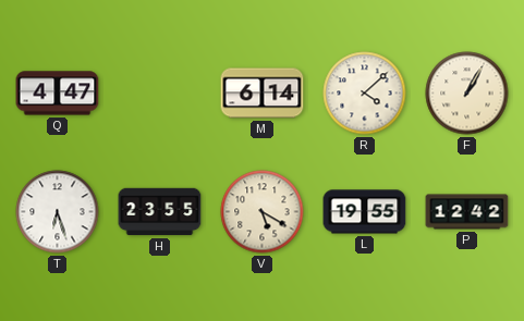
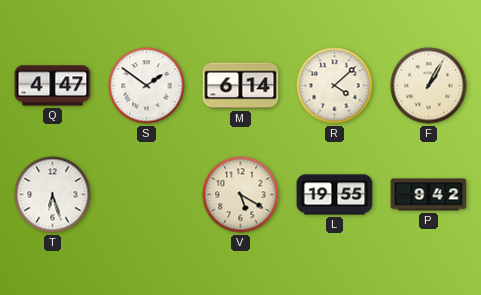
S: none -> 1:51 (147, 86)
H: 23:55 -> none (160, 212)
P: 12:42 -> 9:42 (429, 195)
